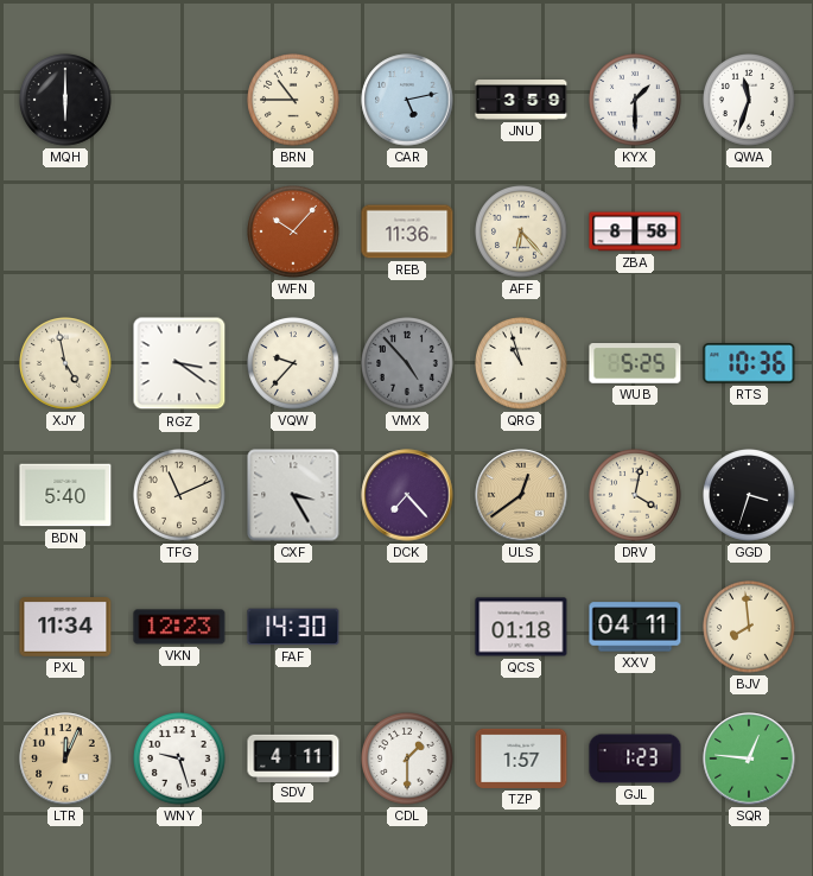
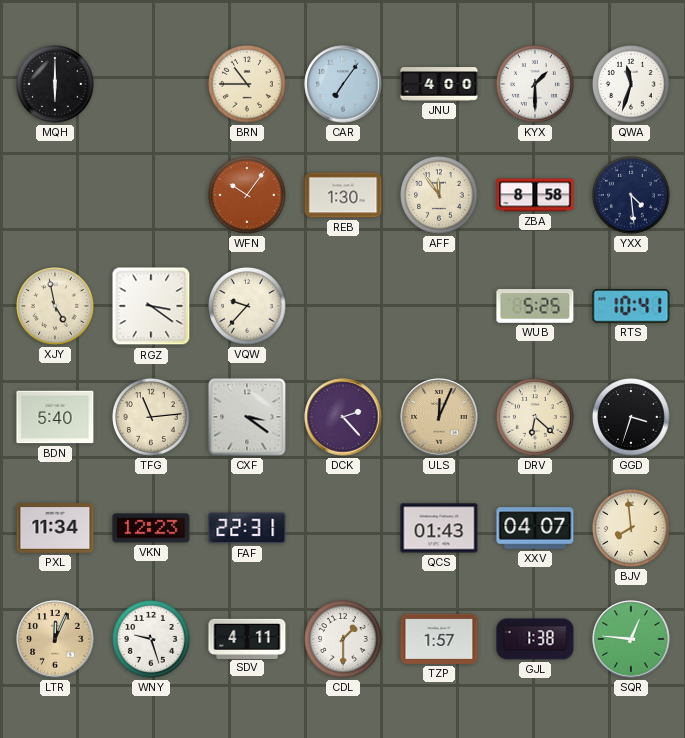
CAR: 5:13 -> 7:06 (343, 84)
JNU: 3:59 -> 4:00 (439, 84)
WFN: 10:07 -> 10:06 (247, 195)
REB: 11:36 -> 1:30 (343, 195)
AFF: 6:23 -> 11:54 (439, 195)
YXX: none -> 4:29 (631, 195)
VMX: 4:53 -> none (407, 363)
QRG: 10:57 -> none (521, 363)
RTS: 10:36 -> 10:41 (631, 306)
TFG: 11:11 -> 11:14 (151, 417)
CXF: 3:25 -> 3:21 (247, 417)
DCK: 7:23 -> 2:23 (343, 417)
ULS: 12:39 -> 12:04 (439, 417)
DRV: 4:02 -> 6:22 (535, 417)
FAF: 14:30 -> 22:31 (247, 528)
QCS: 01:18 -> 01:43 (439, 528)
XXV: 04:11 -> 04:07 (535, 528)
GJL: 1:23 -> 1:38 (535, 639)
